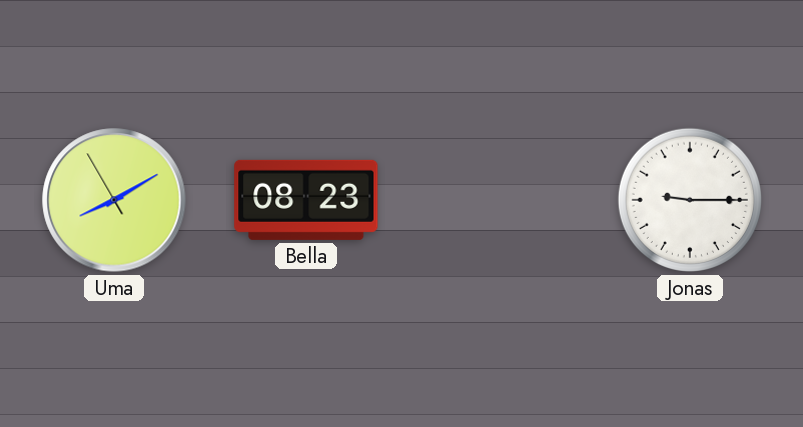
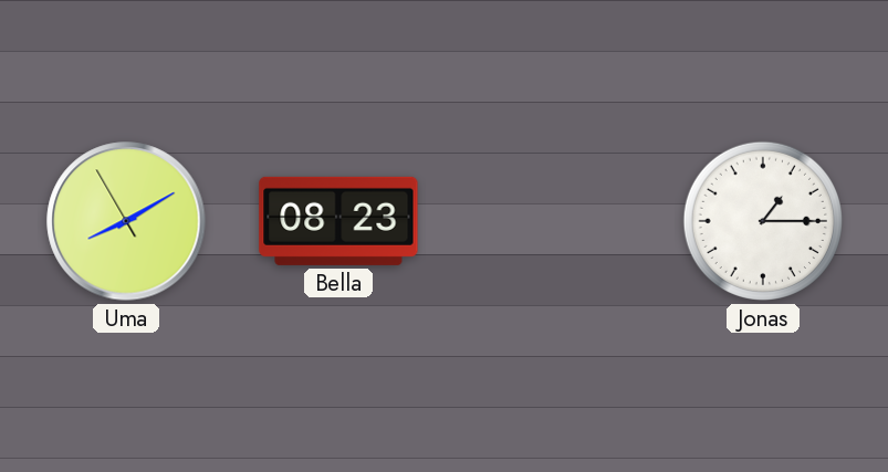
Jonas: 9:15 -> 1:15 (763, 221)
